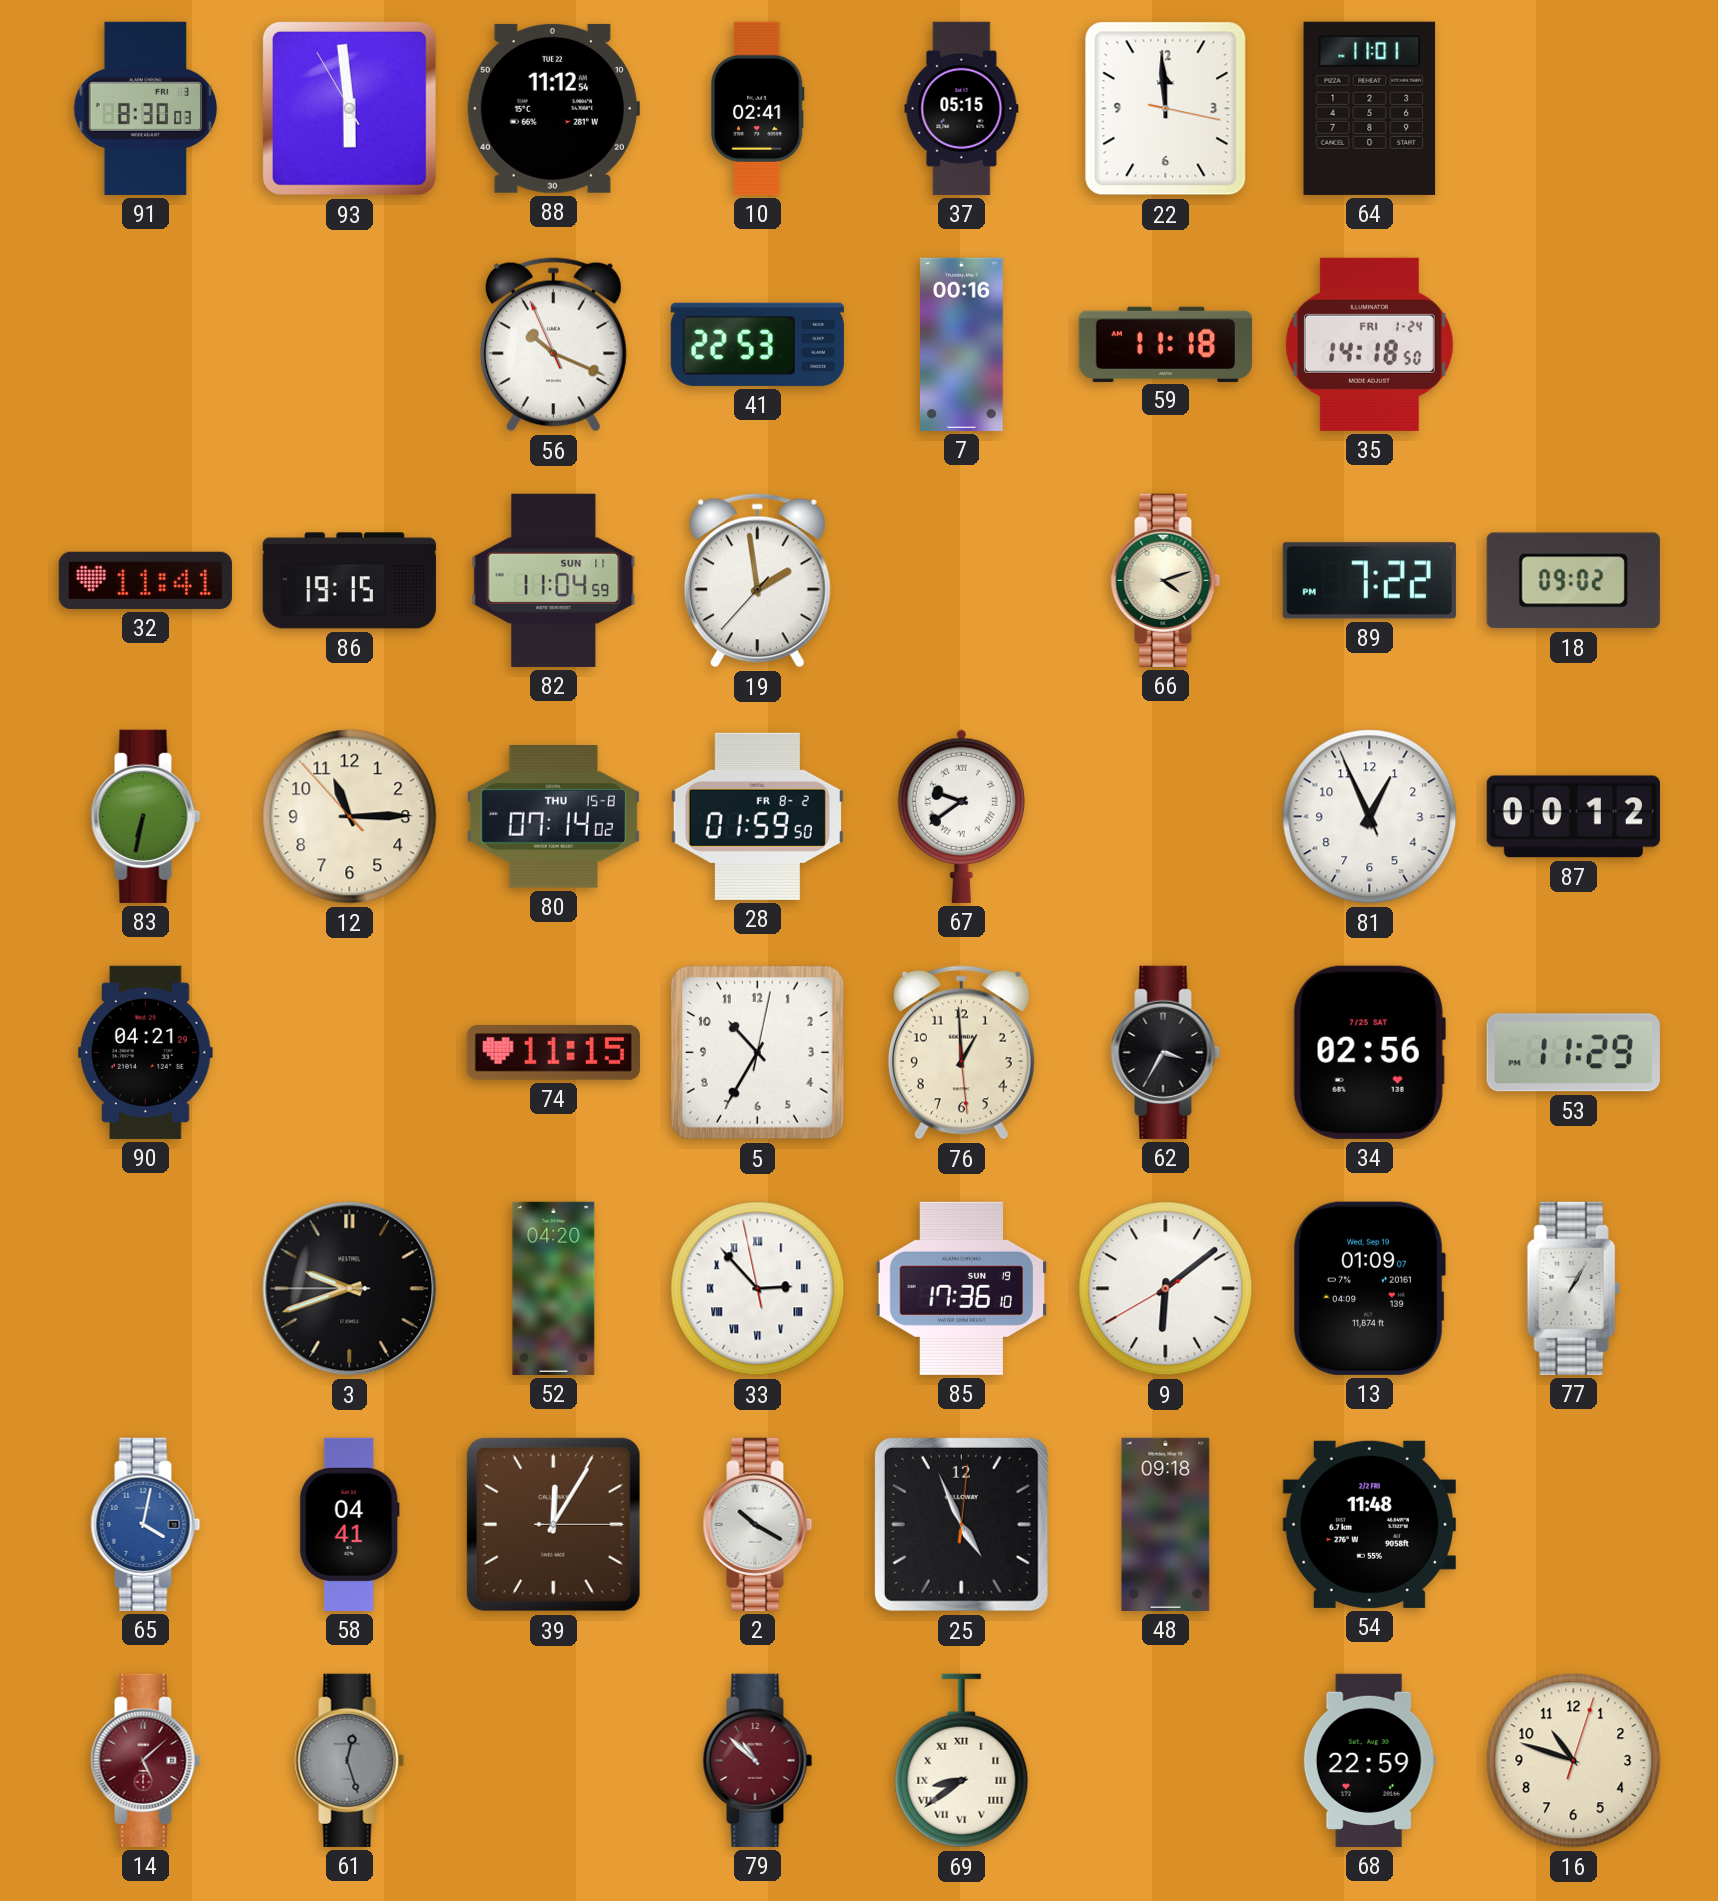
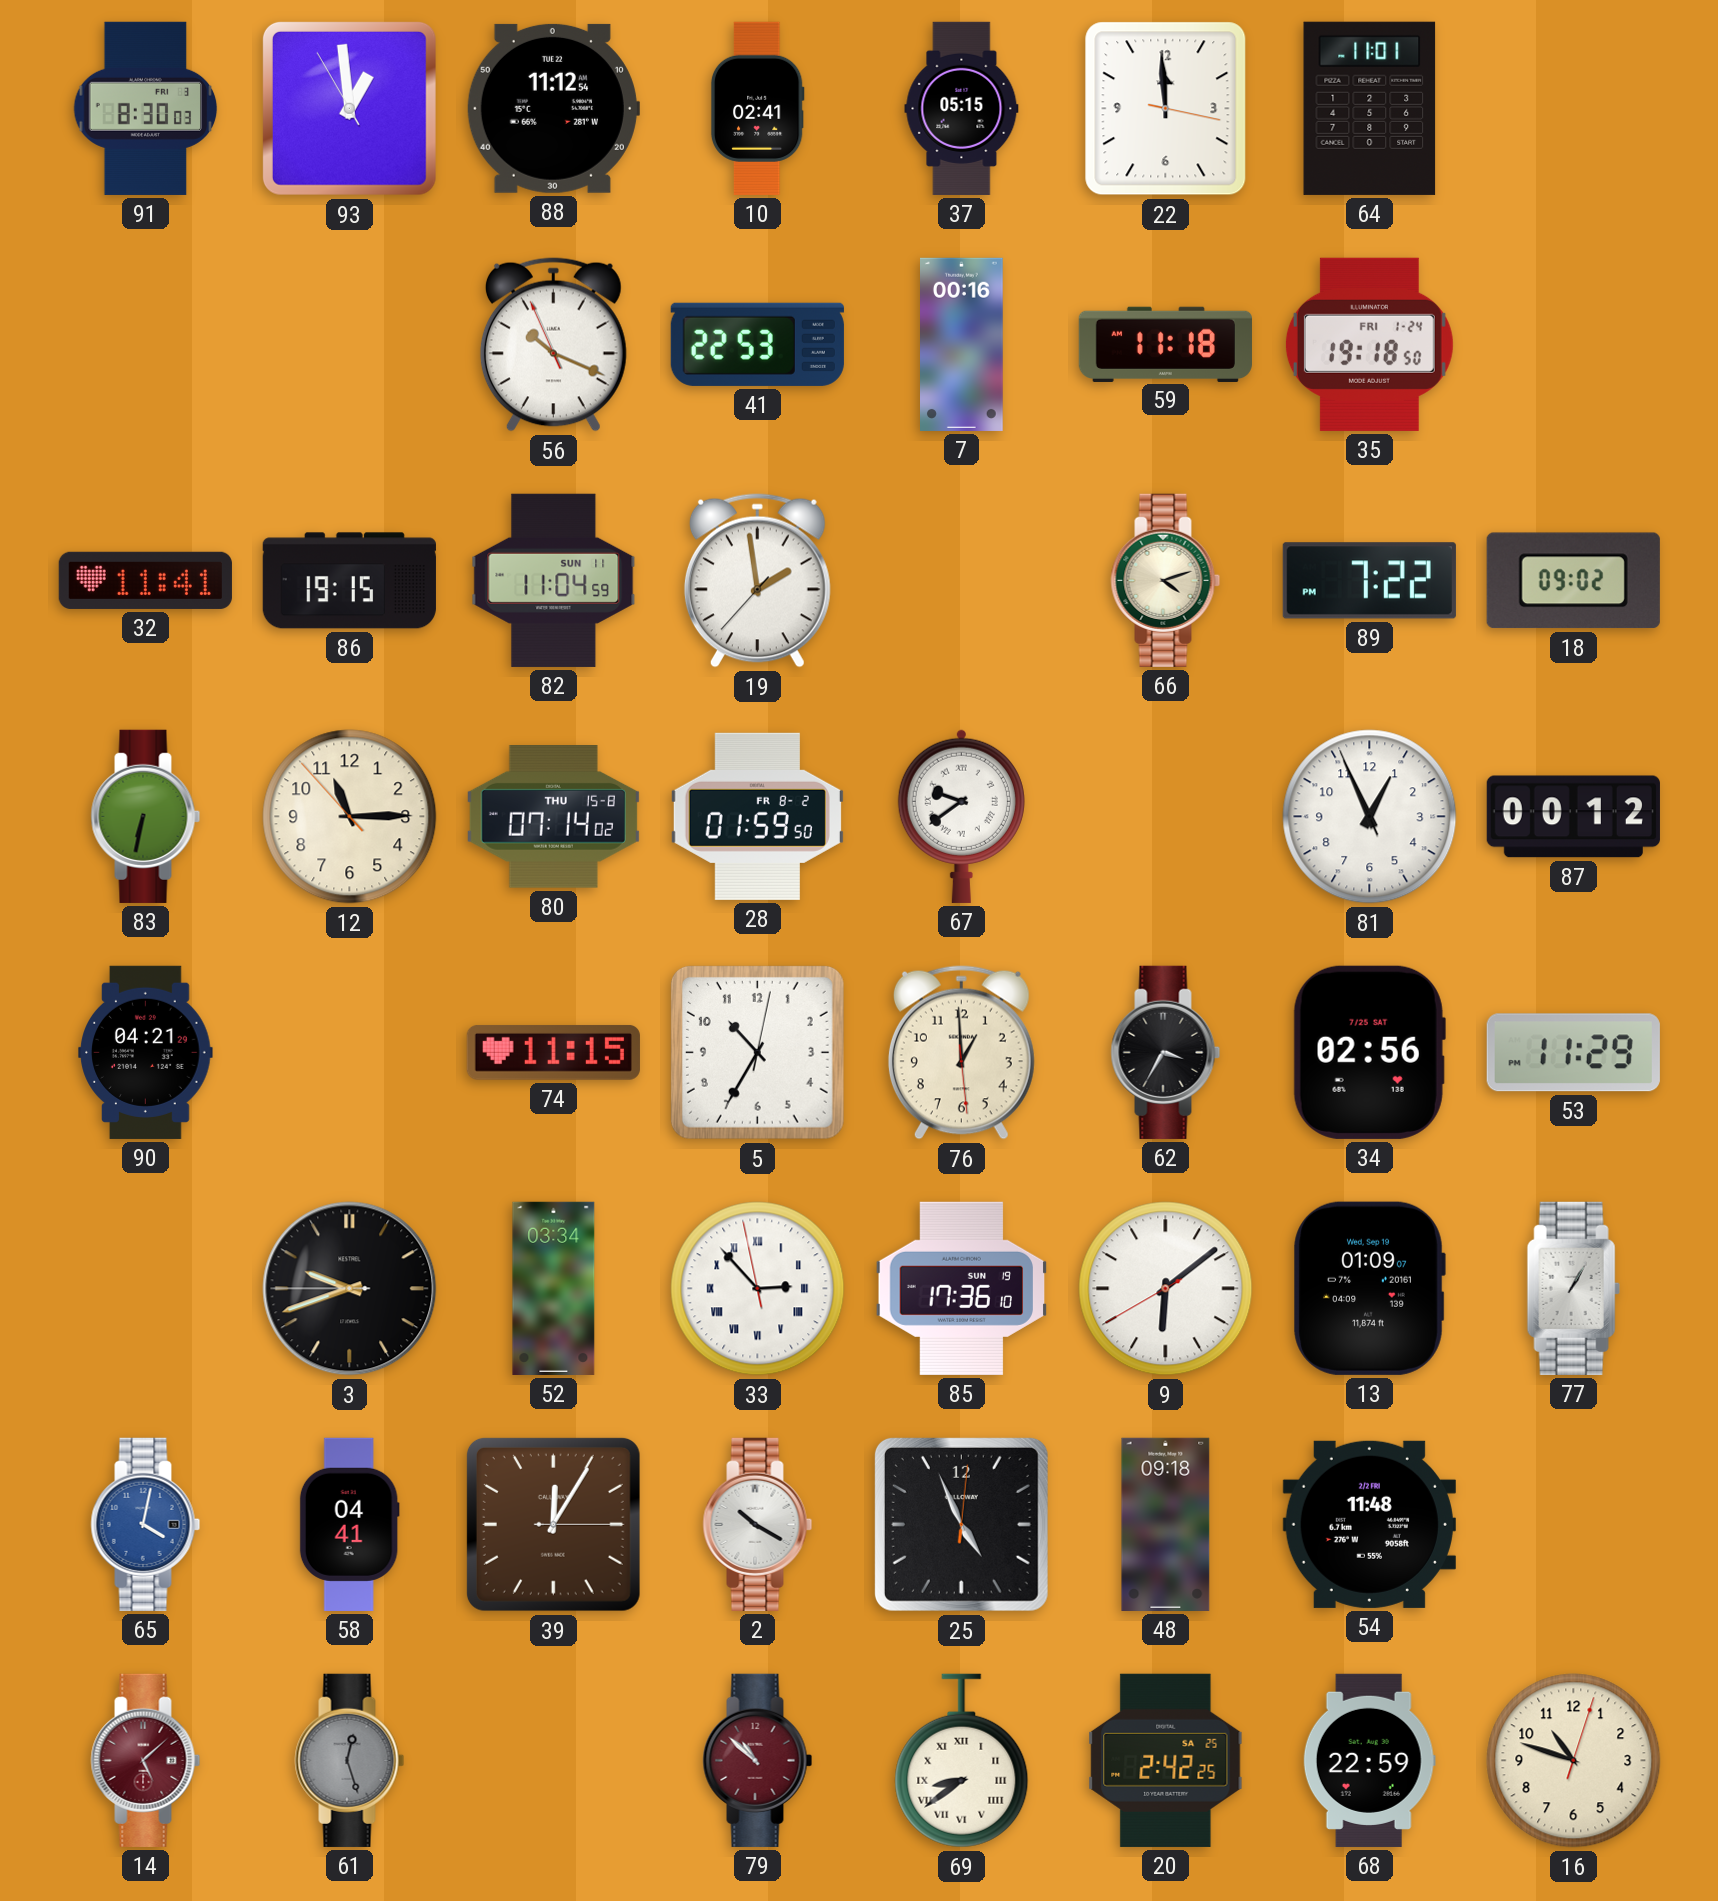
93: 5:58 -> 12:58 (349, 108)
35: 14:18 -> 19:18 (1369, 344)
52: 04:20 -> 03:34 (554, 1288)
20: none -> 2:42 (1166, 1760)
